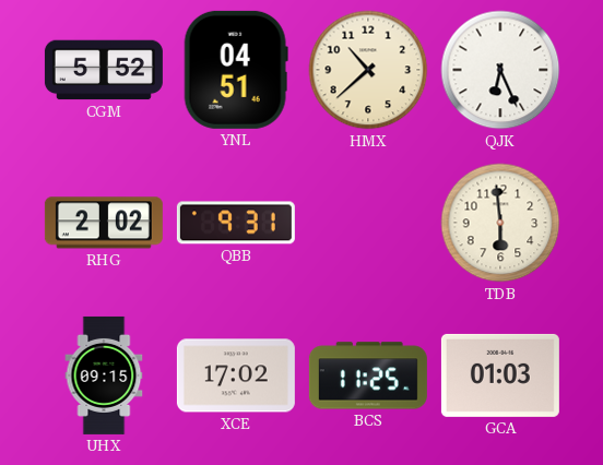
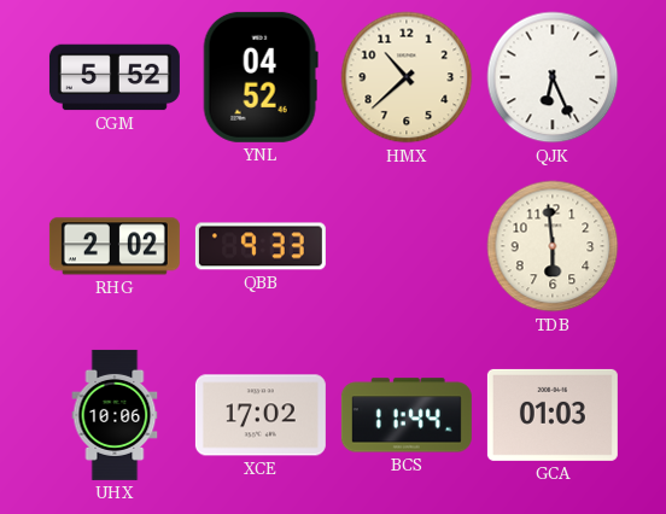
YNL: 04:51 -> 04:52 (261, 77)
QBB: 9:31 -> 9:33 (261, 246)
UHX: 09:15 -> 10:06 (115, 415)
BCS: 11:25 -> 11:44 (407, 415)
